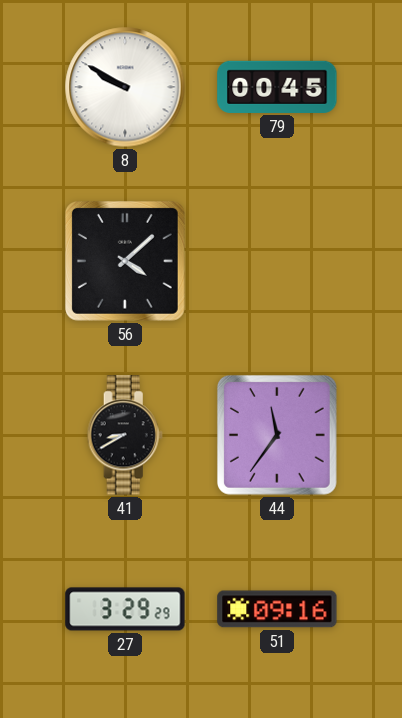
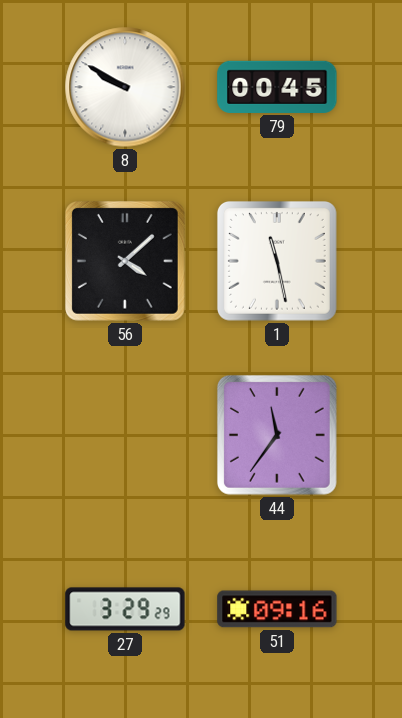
1: none -> 11:28 (277, 261)
41: 8:40 -> none (125, 435)
